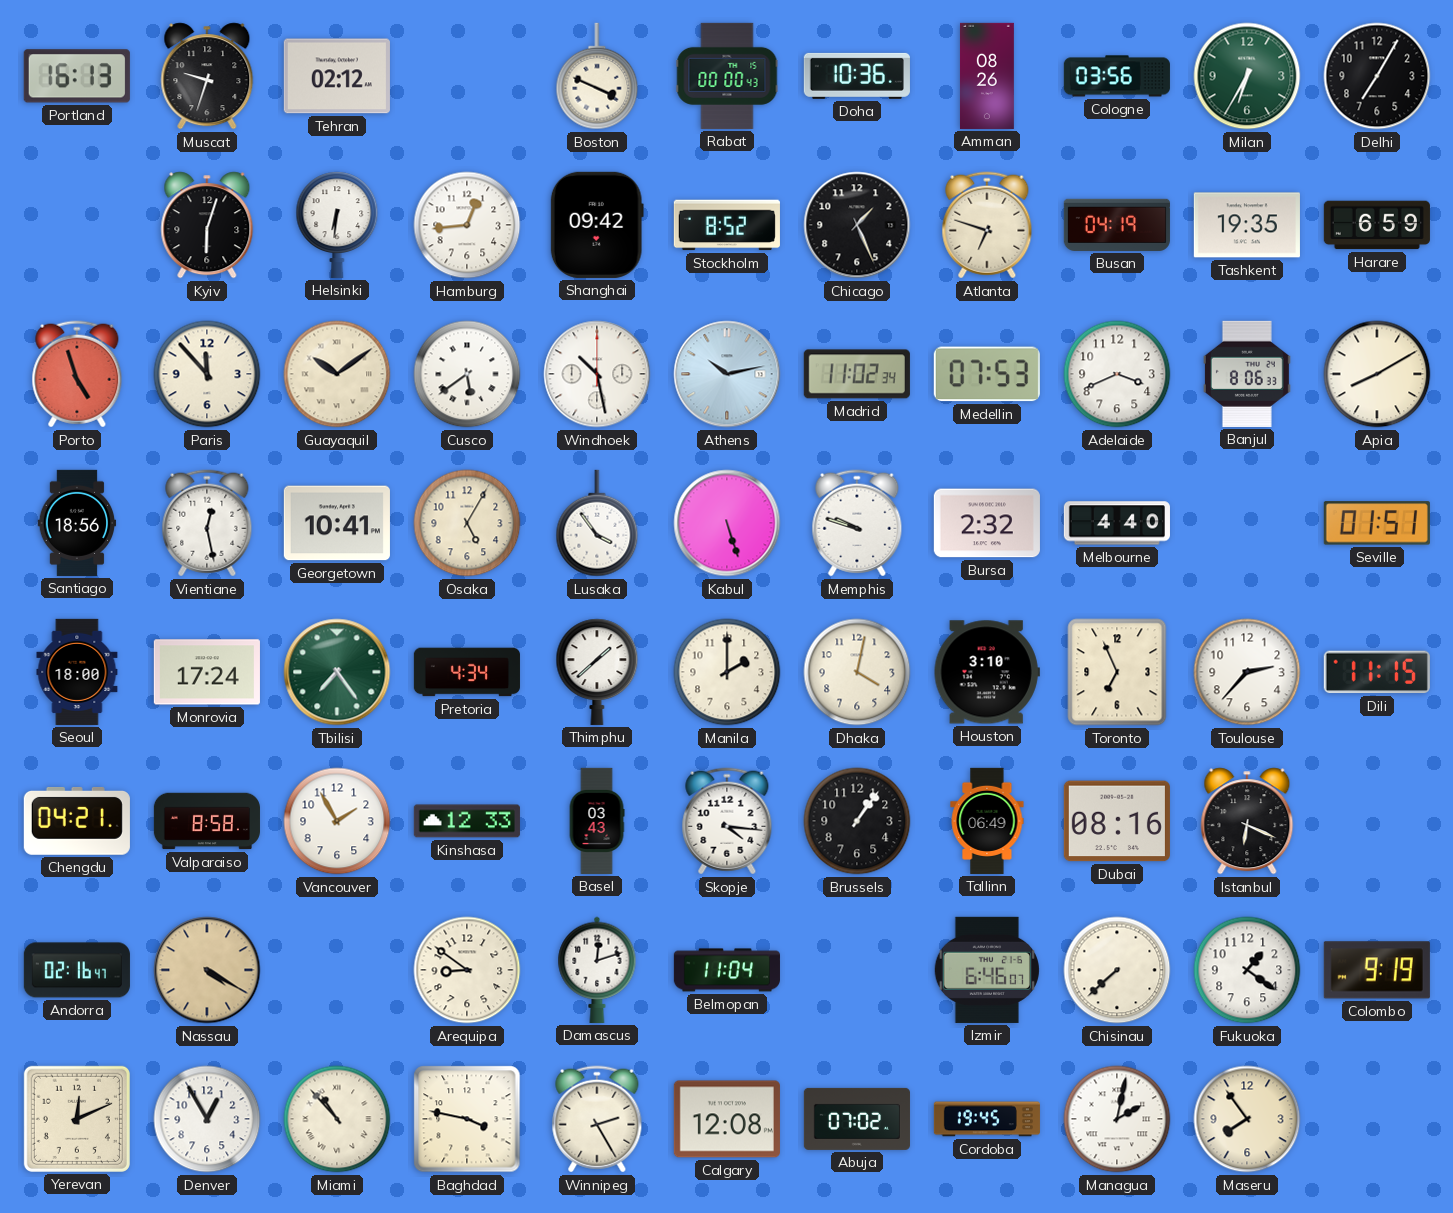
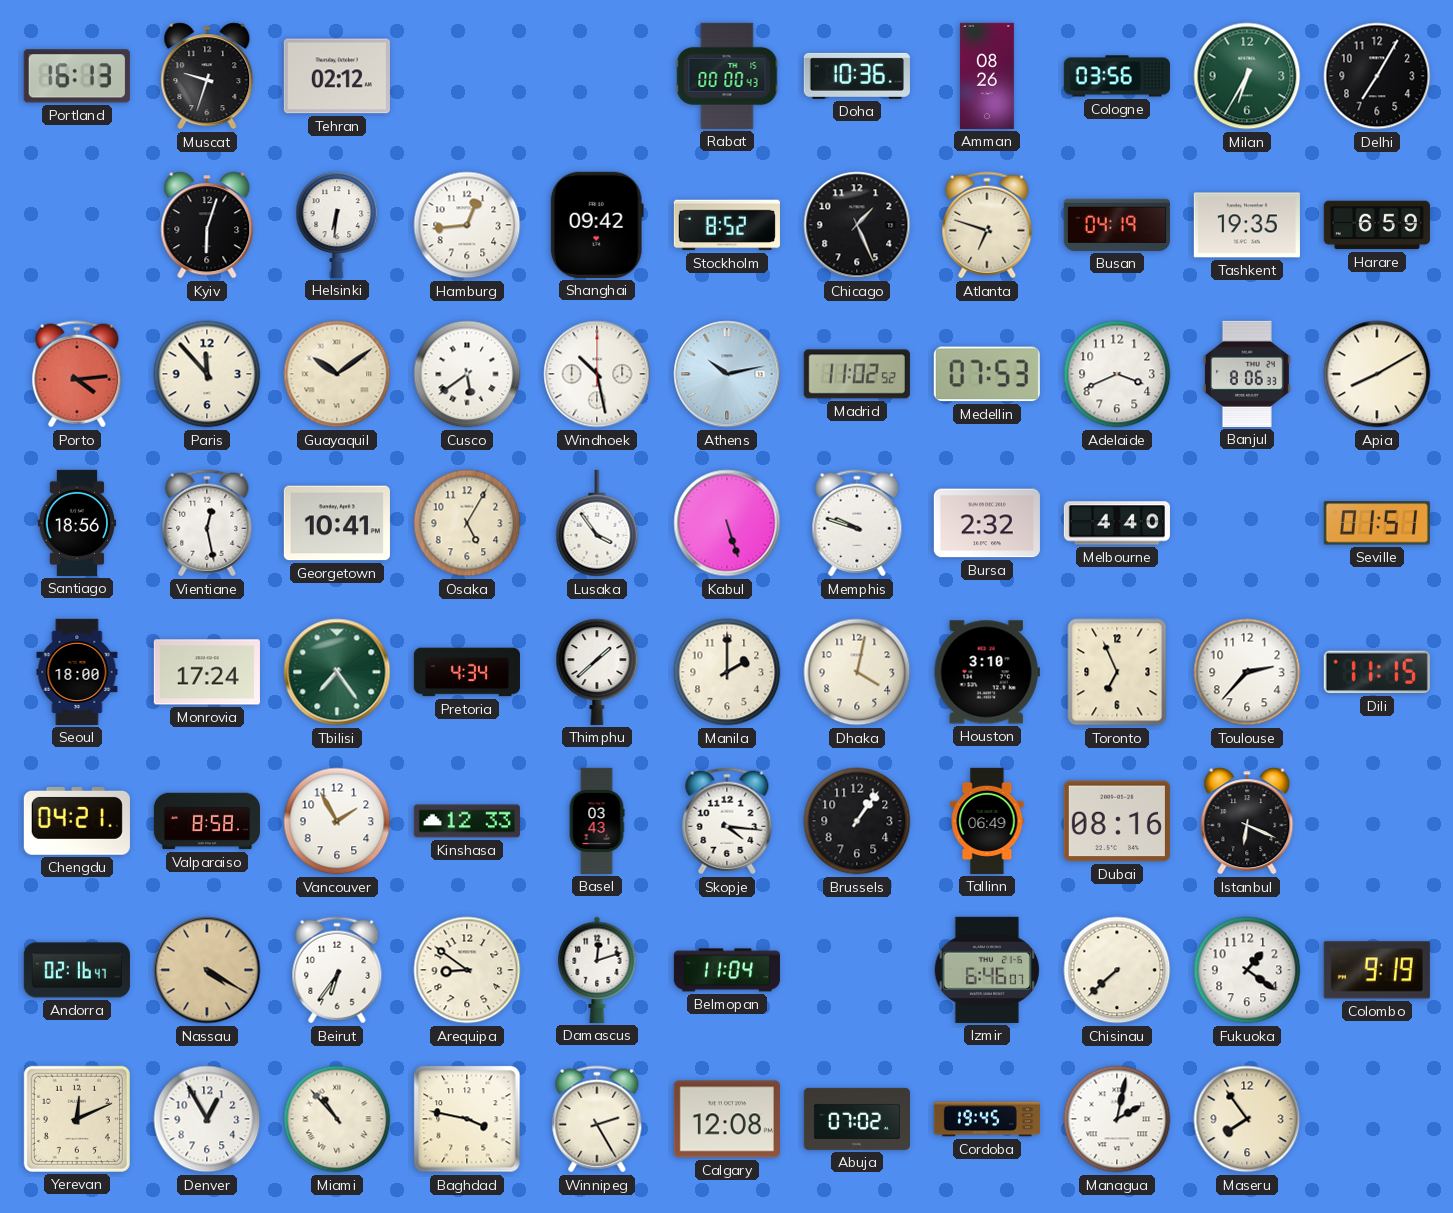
Boston: 3:49 -> none (597, 76)
Porto: 4:57 -> 4:14 (77, 374)
Madrid: 11:02:34 -> 11:02:52 (857, 374)
Beirut: none -> 6:36 (337, 970)
